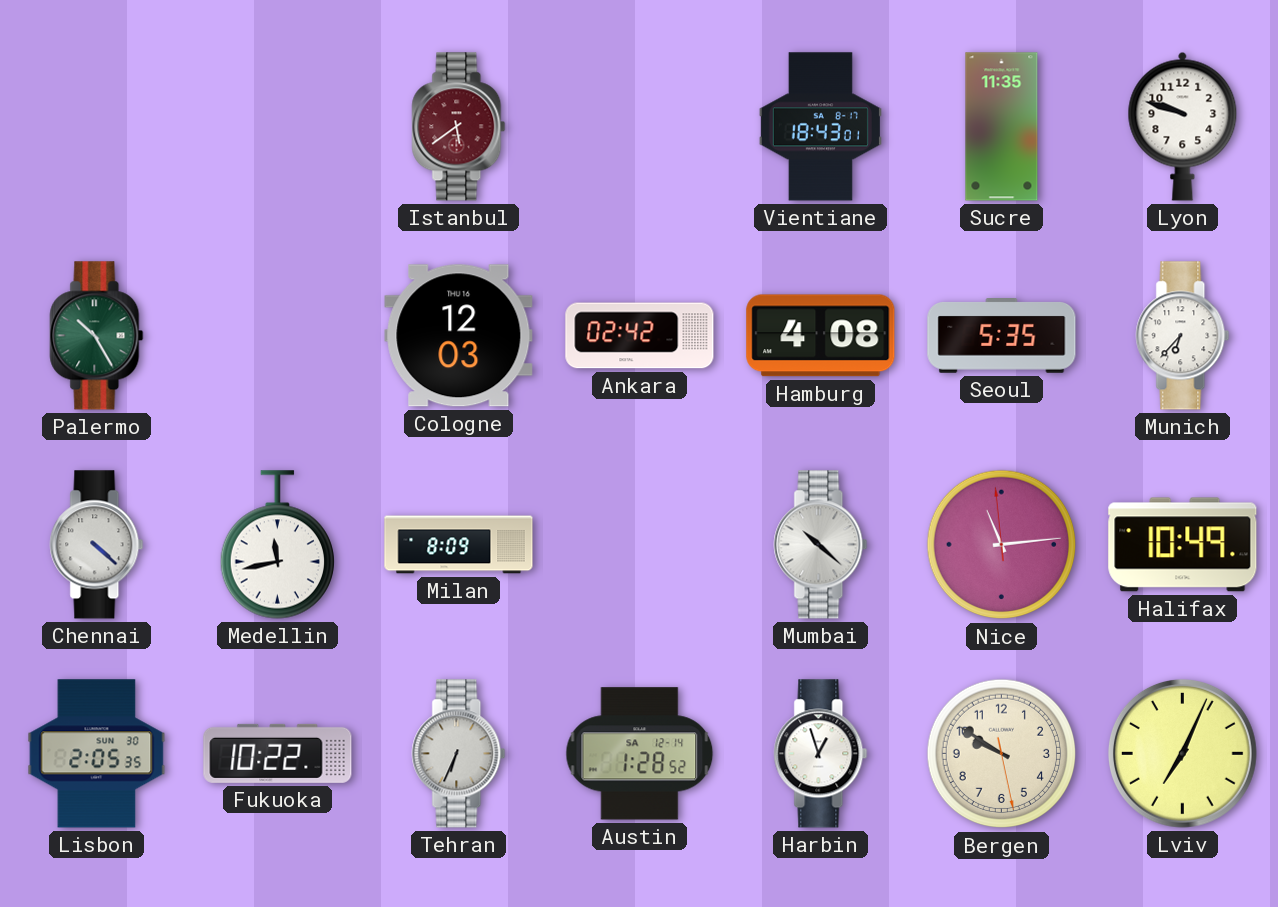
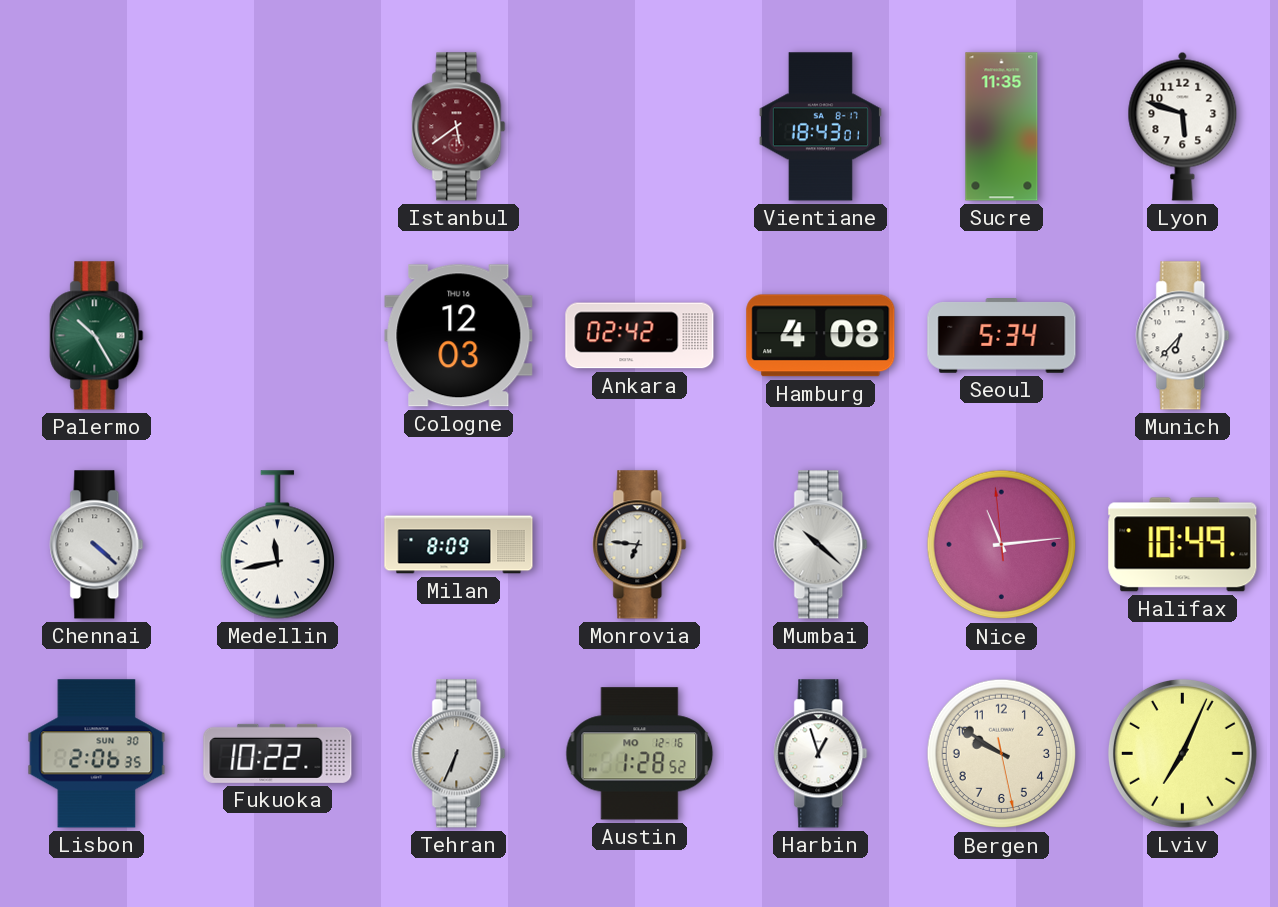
Lyon: 9:48 -> 5:48 (1183, 126)
Seoul: 5:35 -> 5:34 (1002, 336)
Monrovia: none -> 6:46 (640, 545)
Lisbon: 2:05 -> 2:06 (97, 754)
Austin date: SA 12-14 -> MO 12-16 (640, 754)
